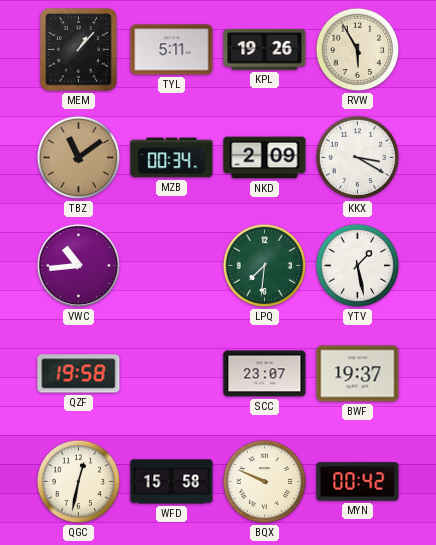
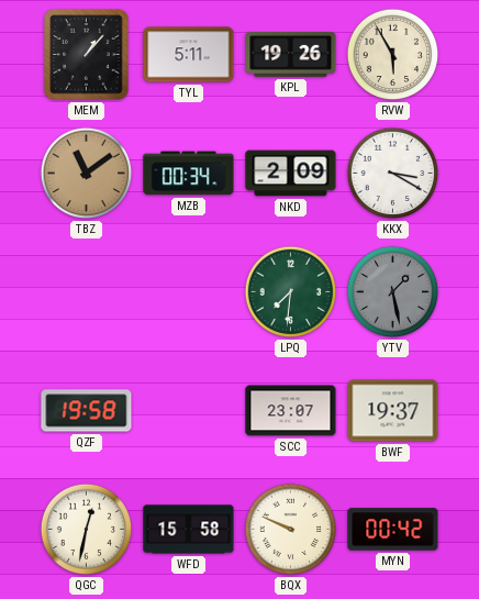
VWC: 10:44 -> none (78, 265)
YTV dial: white -> grey (393, 292)
